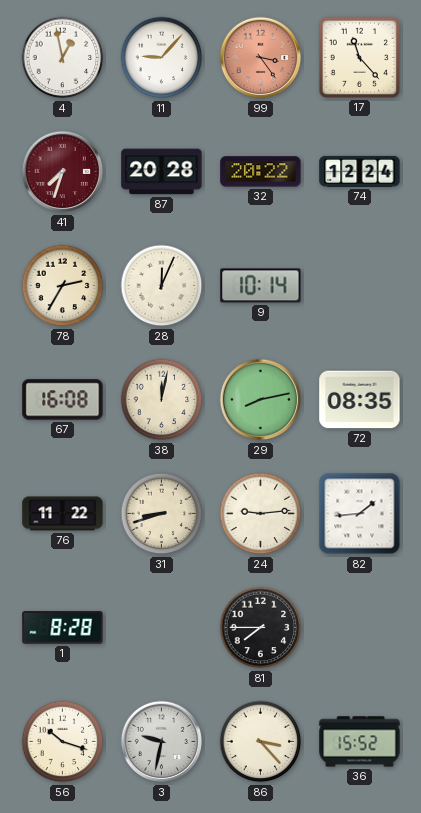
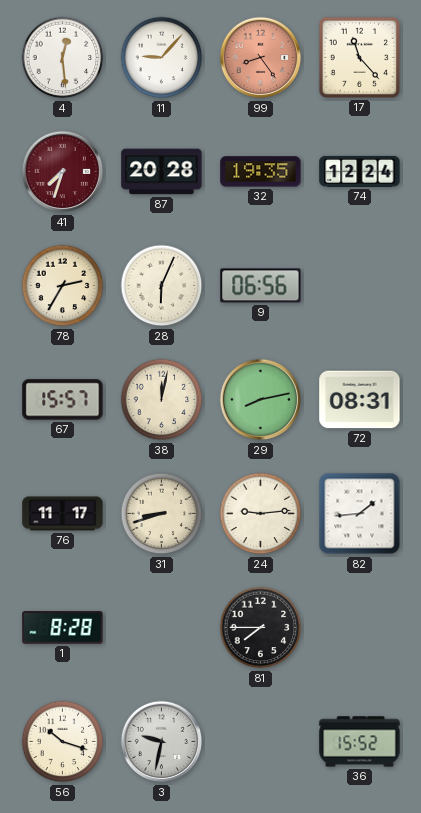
4: 12:58 -> 12:29 (63, 58)
99: 3:24 -> 8:24 (261, 58)
32: 20:22 -> 19:35 (261, 172)
28: 12:04 -> 6:04 (162, 286)
9: 10:14 -> 06:56 (261, 286)
67: 16:08 -> 15:57 (63, 400)
72: 08:35 -> 08:31 (360, 400)
76: 11:22 -> 11:17 (63, 514)
86: 3:23 -> none (261, 742)
